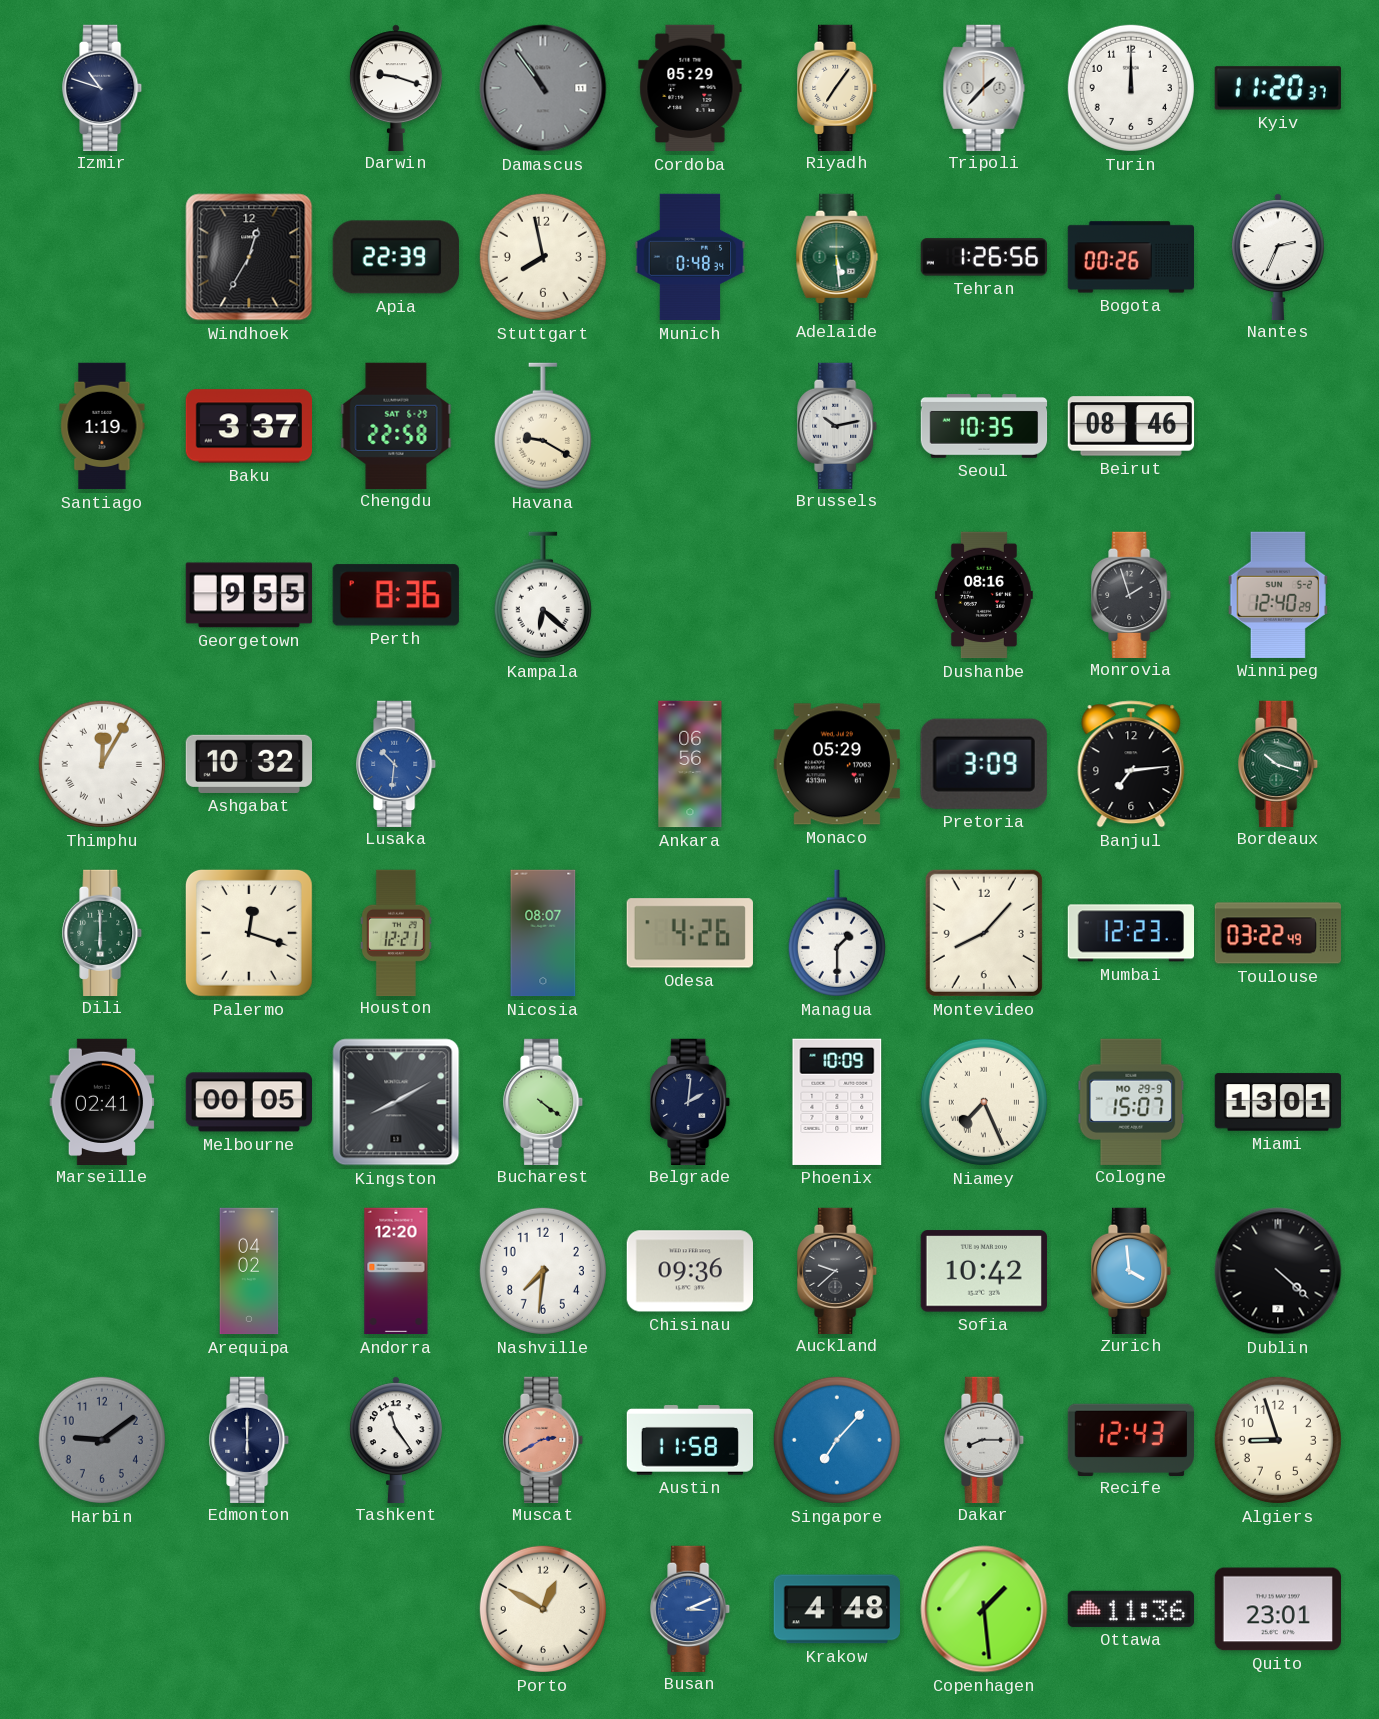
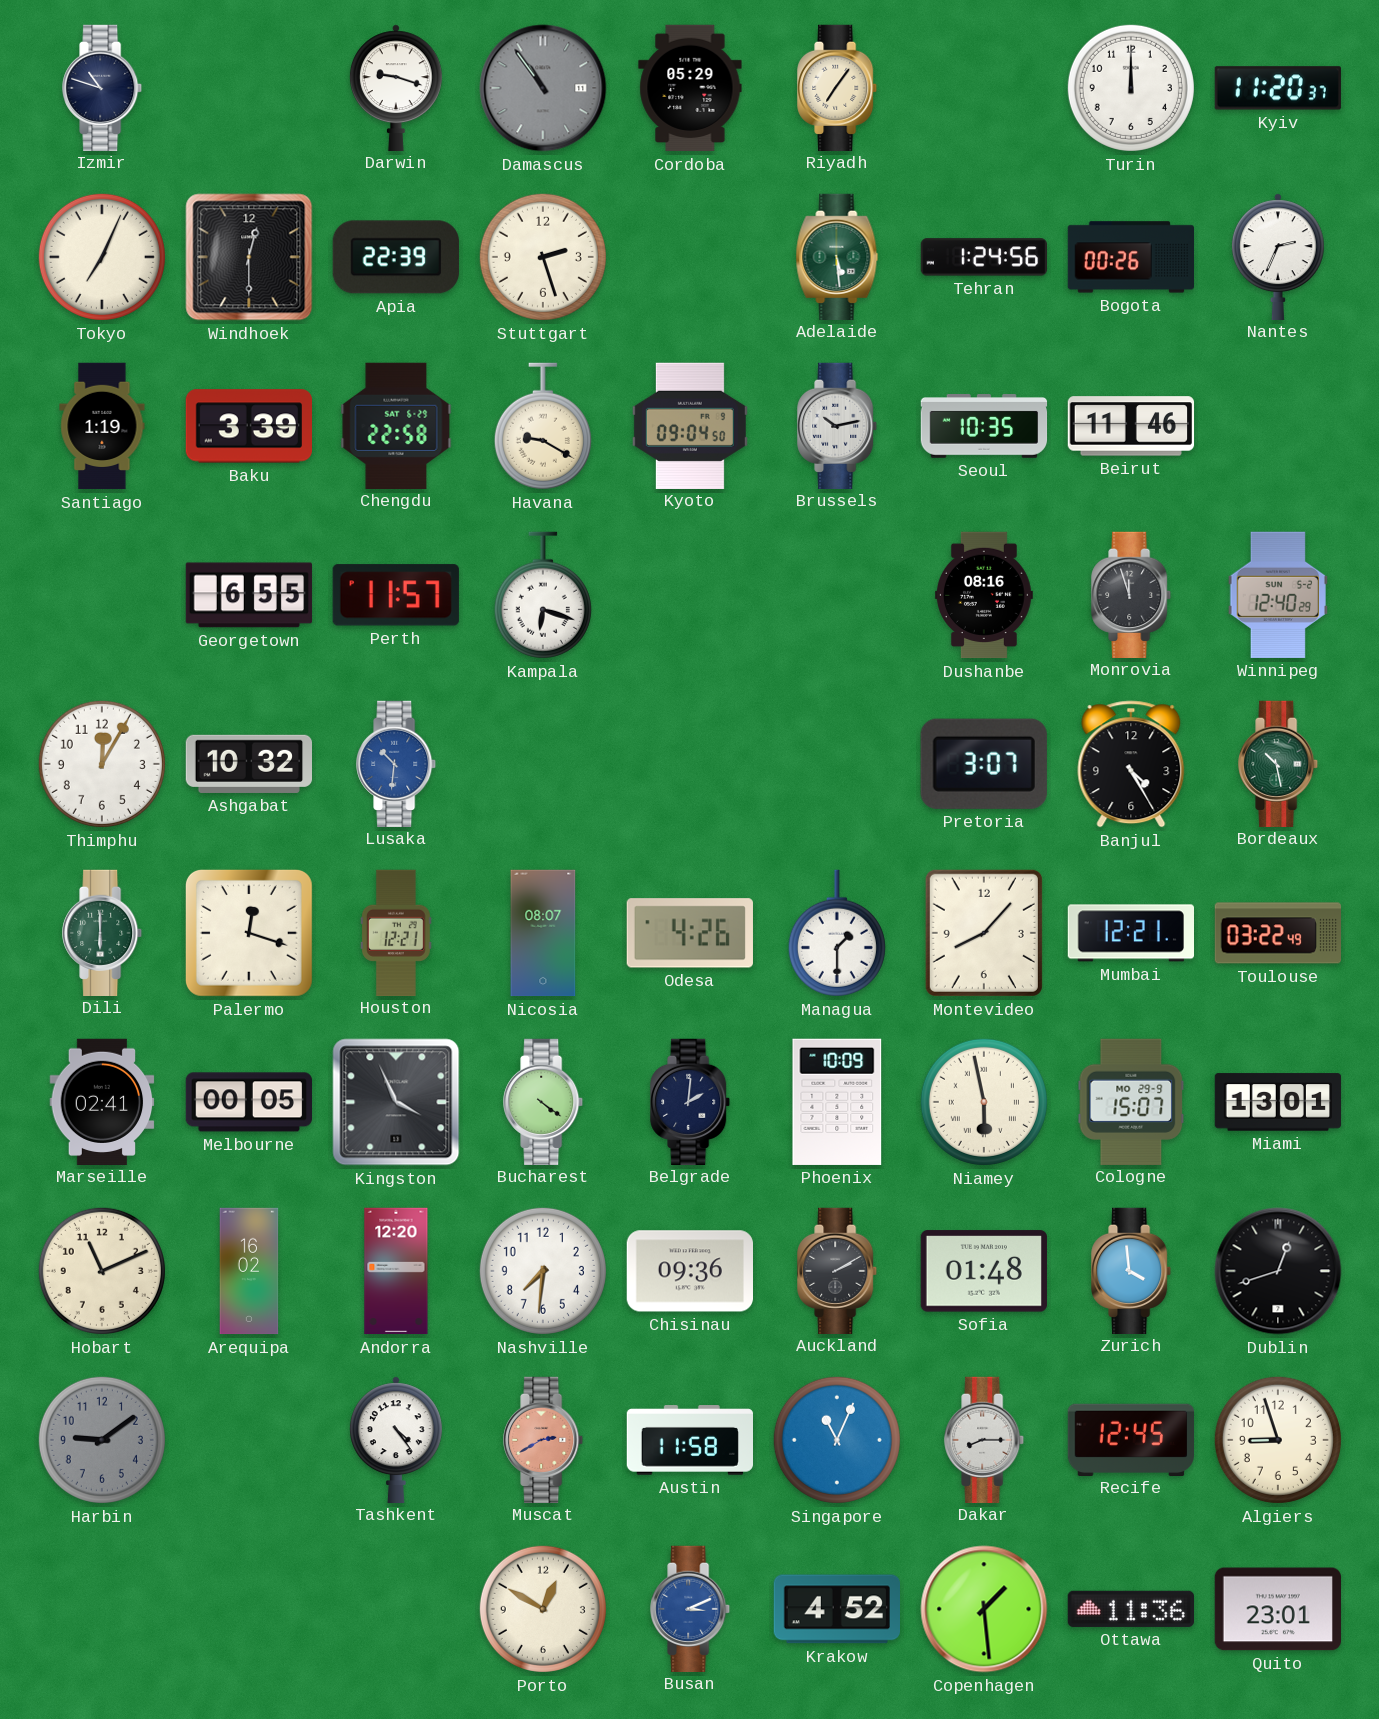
Tripoli: 1:37 -> none (984, 87)
Tokyo: none -> 7:04 (102, 257)
Windhoek: 12:35 -> 12:30 (249, 257)
Stuttgart: 7:58 -> 2:27 (543, 257)
Munich: 0:48 -> none (690, 257)
Tehran: 1:26 -> 1:24 (983, 257)
Baku: 3:37 -> 3:39 (248, 426)
Kyoto: none -> 09:04 (690, 425)
Beirut: 08:46 -> 11:46 (1131, 426)
Georgetown: 9:55 -> 6:55 (249, 595)
Perth: 8:36 -> 11:57 (396, 595)
Kampala: 6:22 -> 6:18 (543, 595)
Monrovia: 1:57 -> 11:57 (1132, 594)
Thimphu numerals: Roman -> Arabic (102, 764)
Ankara: 06:56 -> none (690, 764)
Monaco: 05:29 -> none (837, 764)
Pretoria: 3:09 -> 3:07 (984, 764)
Banjul: 7:14 -> 4:25 (1131, 764)
Bordeaux: 10:18 -> 10:28 (1279, 763)
Mumbai: 12:23 -> 12:21 (1130, 933)
Kingston: 8:10 -> 3:56 (396, 1102)
Niamey: 7:26 -> 5:58 (984, 1102)
Hobart: none -> 11:11 (102, 1271)
Arequipa: 04:02 -> 16:02 (249, 1271)
Auckland: 9:38 -> 2:10 (838, 1270)
Sofia: 10:42 -> 01:48 (984, 1271)
Dublin: 4:22 -> 12:42 (1278, 1271)
Edmonton: 6:00 -> none (250, 1439)
Tashkent: 11:24 -> 4:24 (396, 1439)
Singapore: 7:07 -> 11:04 (837, 1440)
Recife: 12:43 -> 12:45 (1130, 1439)
Krakow: 4:48 -> 4:52 (836, 1609)
